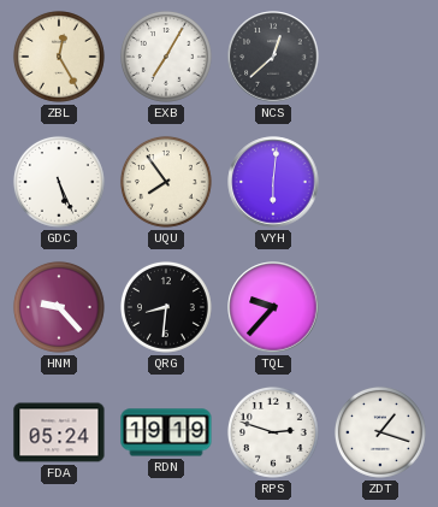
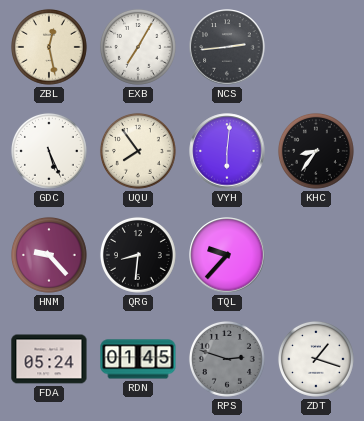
ZBL: 12:25 -> 12:28 (49, 47)
NCS: 12:38 -> 2:44 (227, 47)
KHC: none -> 8:36 (316, 151)
RDN: 19:19 -> 01:45 (138, 359)
RPS dial: white -> grey (227, 359)
